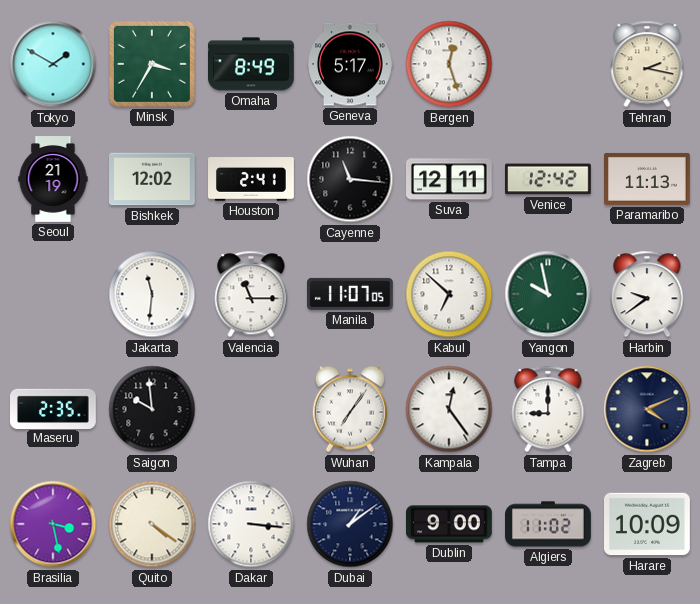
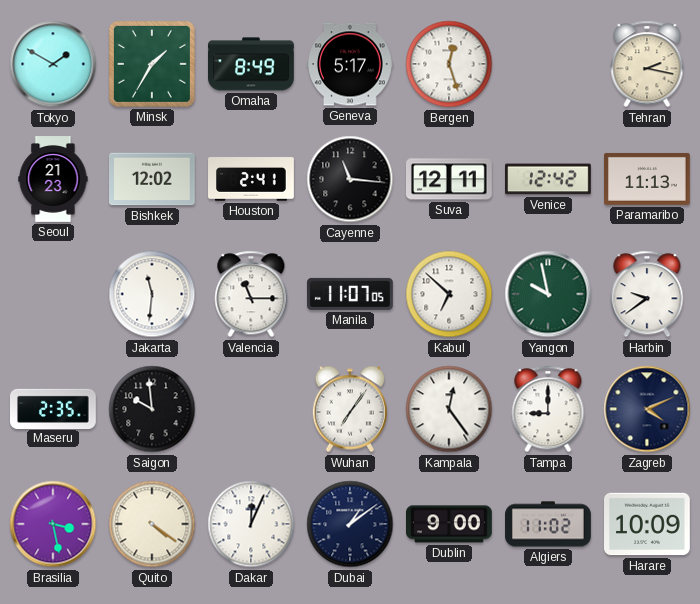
Minsk: 3:35 -> 1:35 (152, 64)
Seoul: 21:19 -> 21:23 (53, 179)
Dakar: 3:16 -> 12:04 (251, 524)
